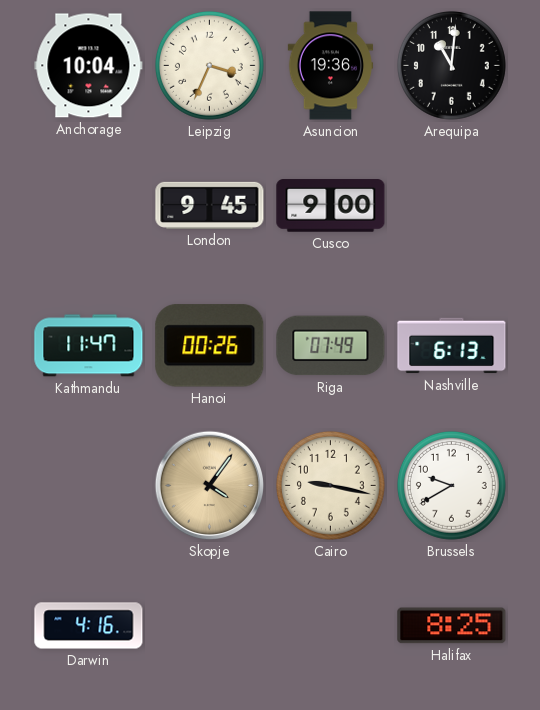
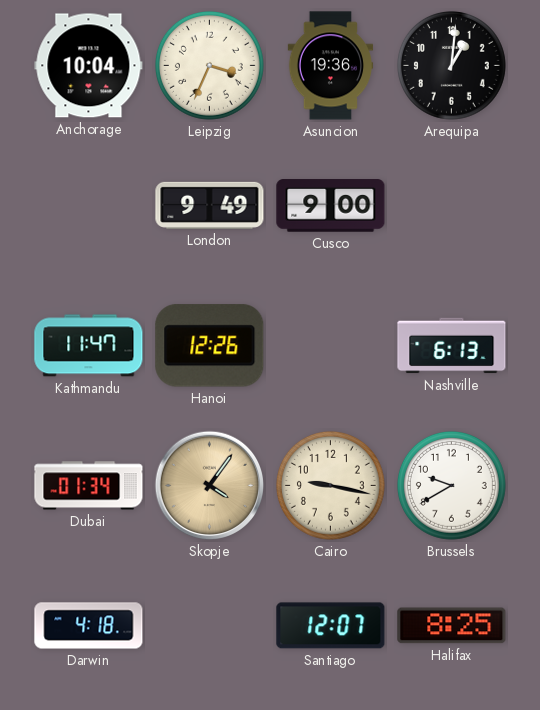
Arequipa: 11:01 -> 1:01 (451, 65)
London: 9:45 -> 9:49 (210, 205)
Hanoi: 00:26 -> 12:26 (210, 346)
Riga: 07:49 -> none (331, 346)
Dubai: none -> 01:34 (89, 486)
Darwin: 4:16 -> 4:18 (89, 626)
Santiago: none -> 12:07 (331, 626)
